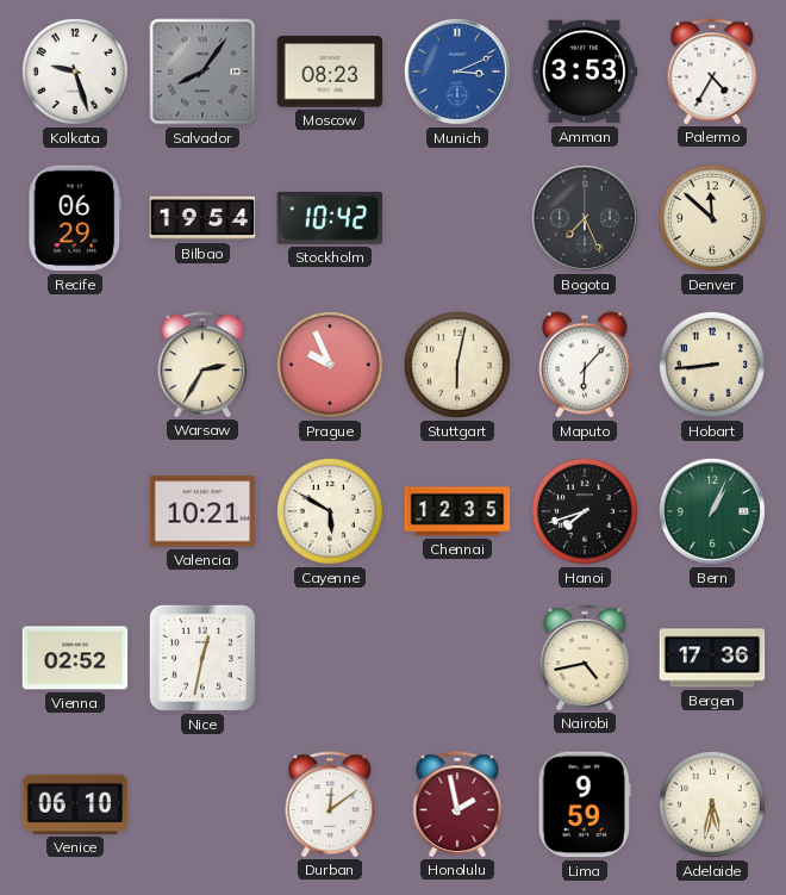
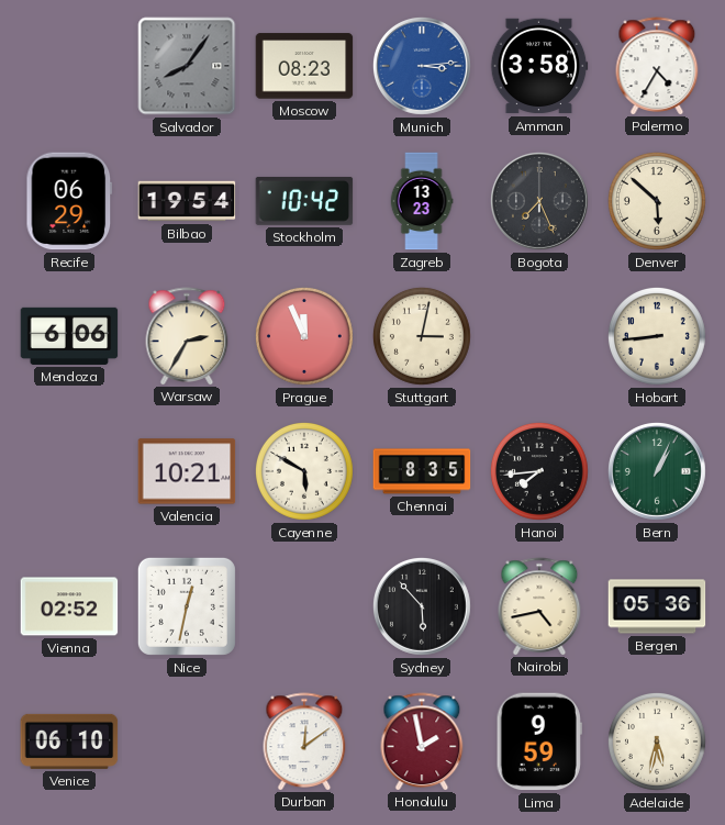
Kolkata: 9:27 -> none (75, 72)
Munich: 3:11 -> 3:14 (422, 66)
Amman: 3:53 -> 3:58 (539, 66)
Zagreb: none -> 13:23 (422, 201)
Denver: 11:52 -> 5:52 (657, 201)
Mendoza: none -> 6:06 (69, 336)
Prague: 9:56 -> 11:56 (304, 336)
Stuttgart: 6:02 -> 3:02 (422, 336)
Maputo: 6:07 -> none (585, 365)
Chennai: 12:35 -> 8:35 (422, 471)
Hanoi: 7:42 -> 7:44 (539, 471)
Sydney: none -> 5:53 (422, 606)
Bergen: 17:36 -> 05:36 (657, 606)
